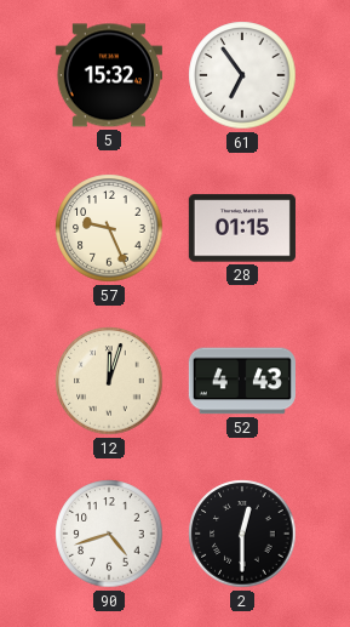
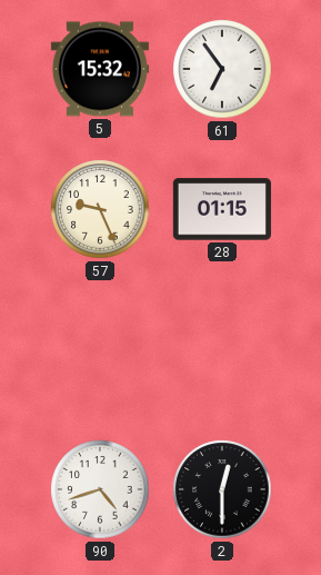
12: 12:03 -> none (109, 381)
52: 4:43 -> none (242, 381)
